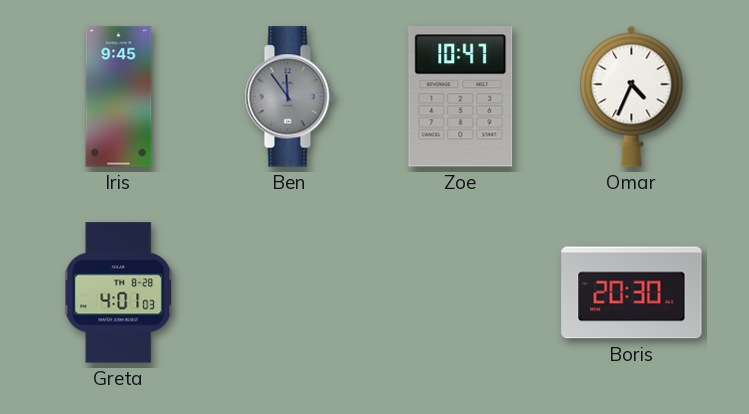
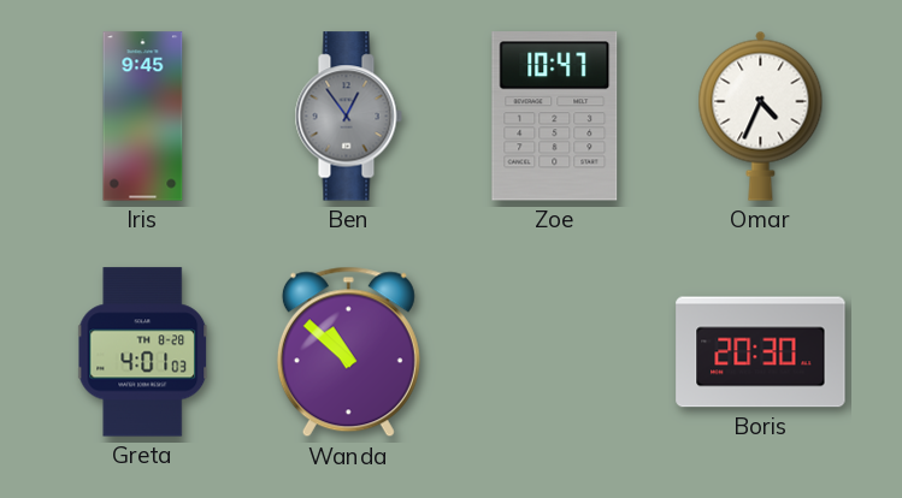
Ben: 11:54 -> 12:54 (348, 117)
Wanda: none -> 10:52 (348, 352)
